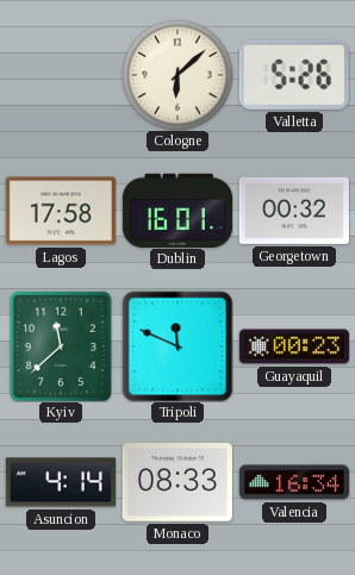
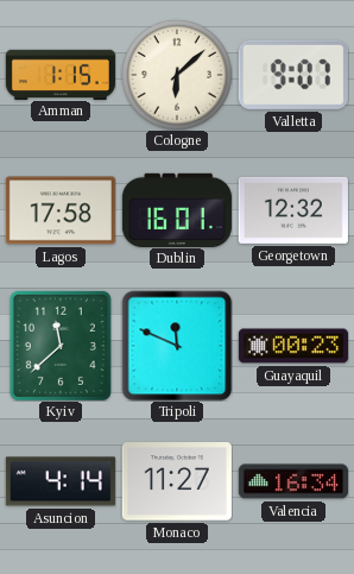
Amman: none -> 1:15 (61, 74)
Valletta: 5:26 -> 9:07 (293, 75)
Georgetown: 00:32 -> 12:32 (293, 210)
Monaco: 08:33 -> 11:27 (177, 482)
